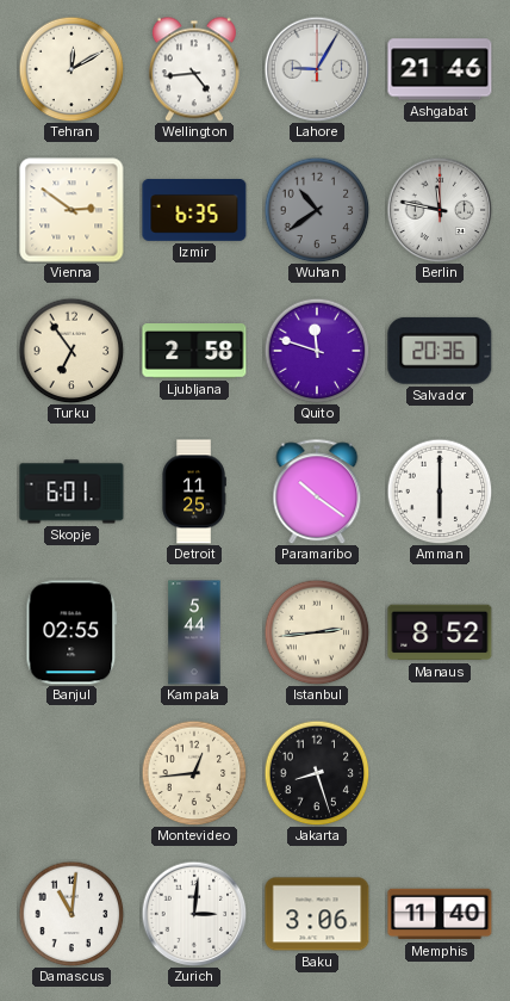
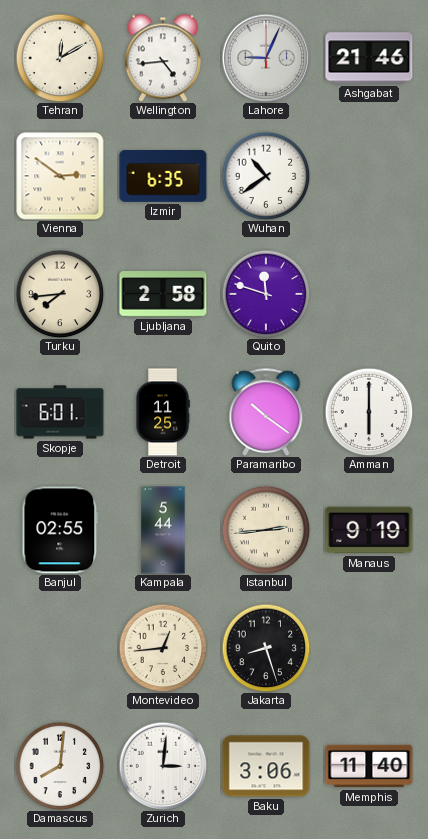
Lahore: 9:05 -> 9:04 (266, 58)
Wuhan dial: grey -> white (266, 176)
Berlin: 11:47 -> none (440, 210)
Turku: 6:54 -> 7:44 (60, 294)
Salvador: 20:36 -> none (440, 351)
Manaus: 8:52 -> 9:19 (369, 530)
Damascus: 11:01 -> 8:01 (60, 766)
